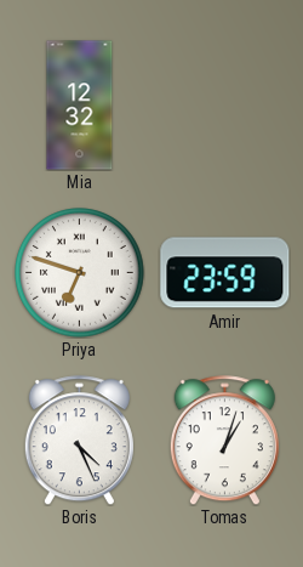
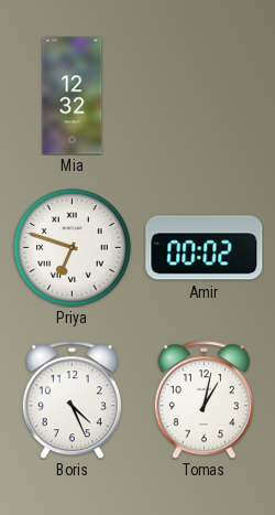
Amir: 23:59 -> 00:02 (205, 248)
Tomas: 1:03 -> 1:02 (204, 400)
